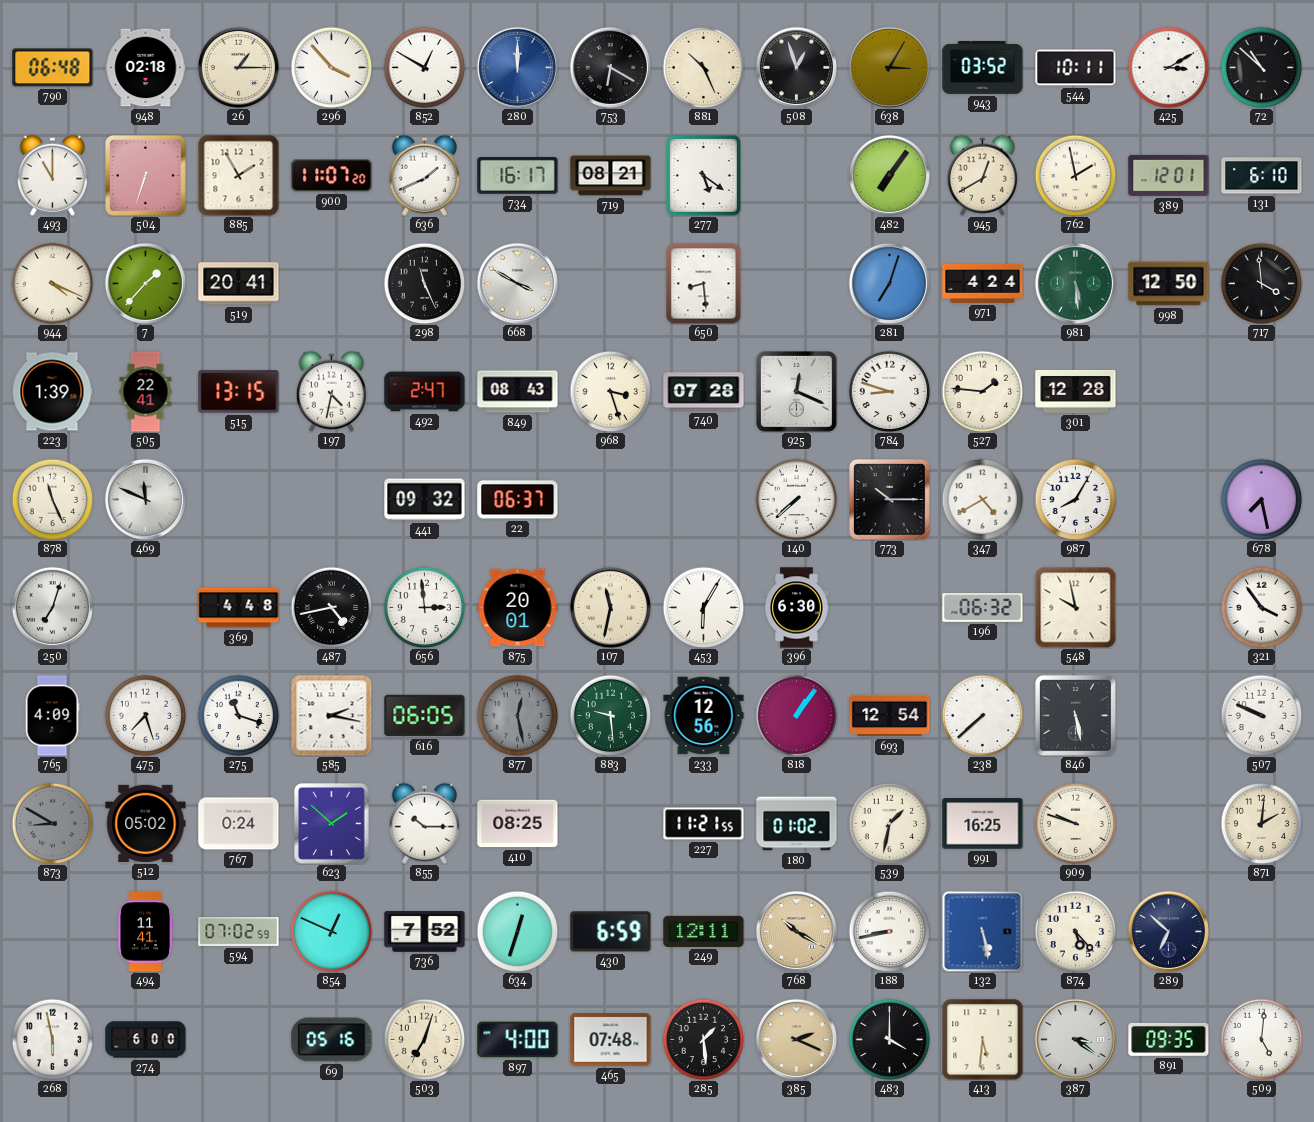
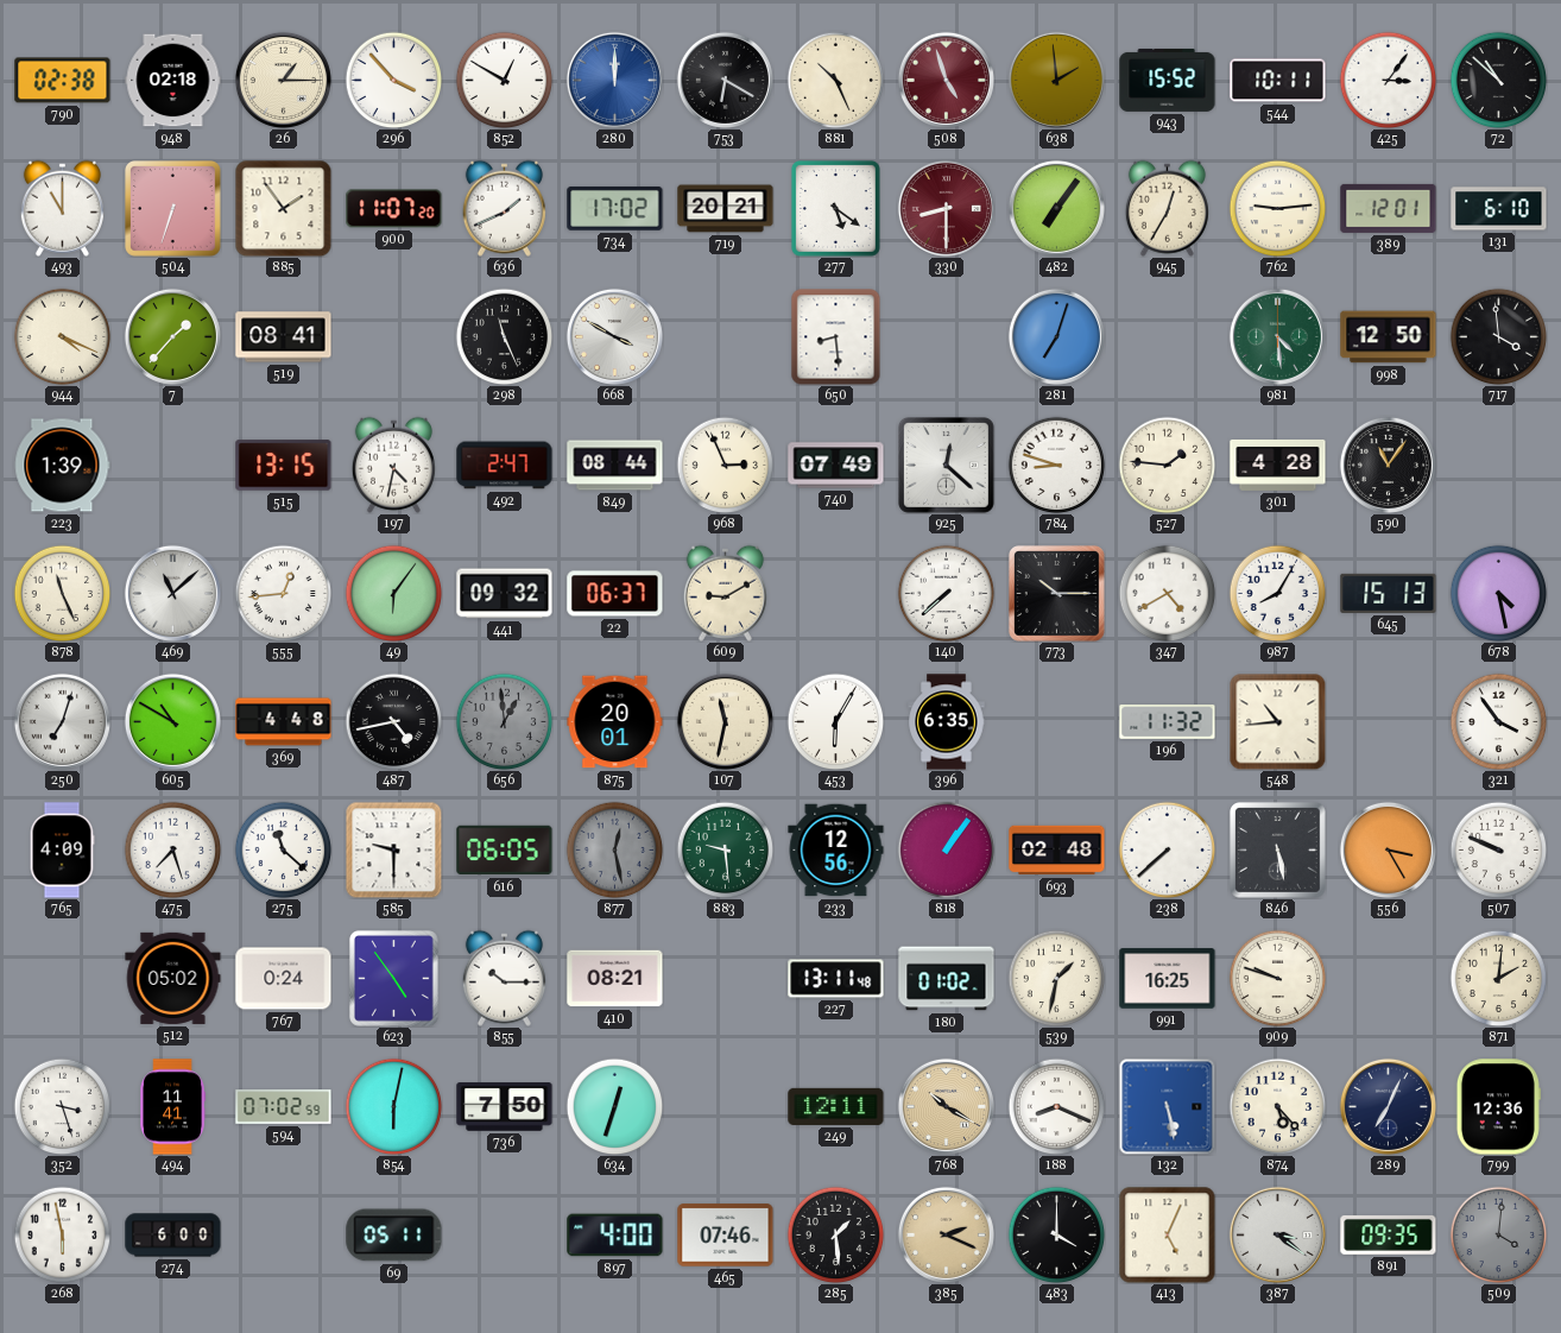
790: 06:48 -> 02:38 (63, 81)
508: 12:57 -> 4:57 (946, 80)
508 dial: black -> burgundy (946, 80)
638: 3:05 -> 1:59 (1056, 80)
943: 03:52 -> 15:52 (1168, 80)
425: 3:10 -> 3:06 (1388, 80)
885: 1:55 -> 1:54 (283, 208)
734: 16:17 -> 17:02 (615, 209)
719: 08:21 -> 20:21 (726, 209)
330: none -> 8:30 (946, 208)
945: 12:40 -> 12:35 (1167, 208)
762: 1:58 -> 9:14 (1277, 208)
519: 20:41 -> 08:41 (284, 337)
971: 4:24 -> none (983, 283)
981: 5:29 -> 4:29 (1277, 336)
505: 22:41 -> none (146, 392)
849: 08:43 -> 08:44 (615, 466)
968: 3:27 -> 2:56 (725, 465)
740: 07:28 -> 07:49 (836, 466)
925: 12:19 -> 12:22 (947, 466)
301: 12:28 -> 4:28 (1278, 465)
590: none -> 11:06 (1388, 465)
469: 11:49 -> 11:08 (172, 593)
555: none -> 12:44 (283, 593)
49: none -> 6:06 (393, 593)
609: none -> 9:10 (725, 593)
645: none -> 15:13 (1389, 593)
678: 7:28 -> 4:28 (1498, 593)
605: none -> 10:50 (172, 721)
656: 2:59 -> 12:59 (504, 721)
656 dial: white -> grey (504, 721)
396: 6:30 -> 6:35 (947, 722)
196: 06:32 -> 11:32 (1168, 722)
548: 9:58 -> 10:44 (1277, 721)
275: 11:18 -> 11:22 (283, 849)
585: 2:17 -> 9:30 (393, 849)
693: 12:54 -> 02:48 (1057, 851)
556: none -> 3:25 (1388, 849)
873: 8:50 -> none (52, 823)
623: 1:52 -> 4:54 (394, 979)
410: 08:25 -> 08:21 (615, 979)
227: 11:21 -> 13:11 (836, 979)
352: none -> 3:27 (62, 1106)
854: 12:49 -> 6:02 (393, 1106)
736: 7:52 -> 7:50 (505, 1107)
430: 6:59 -> none (611, 932)
188: 8:43 -> 8:19 (1056, 1106)
289: 6:52 -> 7:04 (1388, 1106)
799: none -> 12:36 (1498, 1107)
69: 05:16 -> 05:11 (394, 1236)
503: 7:03 -> none (424, 1039)
465: 07:48 -> 07:46 (726, 1236)
413: 5:31 -> 5:04 (1168, 1236)
509: 5:01 -> 4:01 (1498, 1234)
509 dial: white -> grey (1498, 1234)
